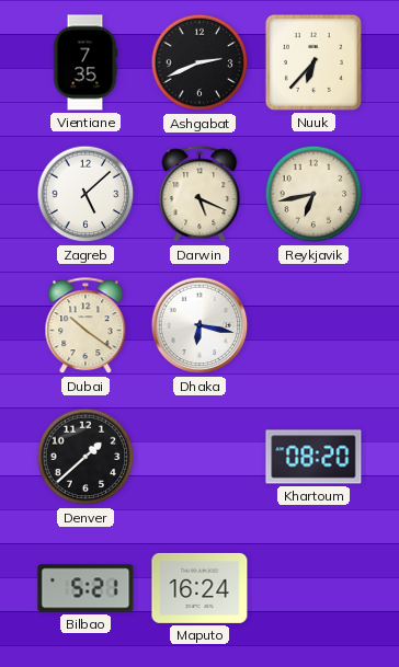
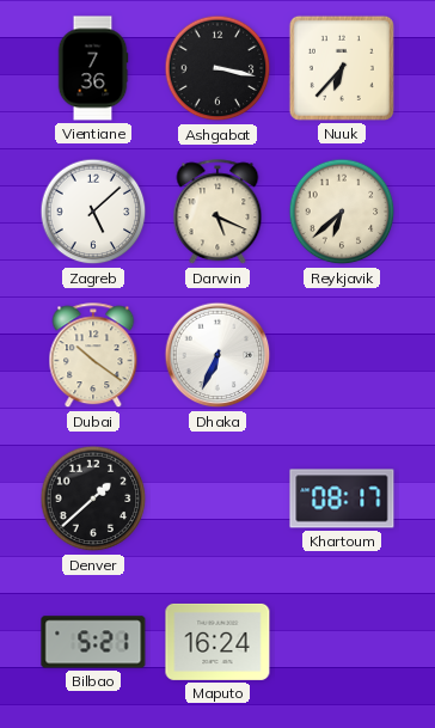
Vientiane: 7:35 -> 7:36 (93, 68)
Ashgabat: 2:41 -> 3:17 (217, 68)
Reykjavik: 6:43 -> 6:38 (342, 212)
Dhaka: 6:17 -> 6:34 (217, 355)
Khartoum: 08:20 -> 08:17 (342, 498)
